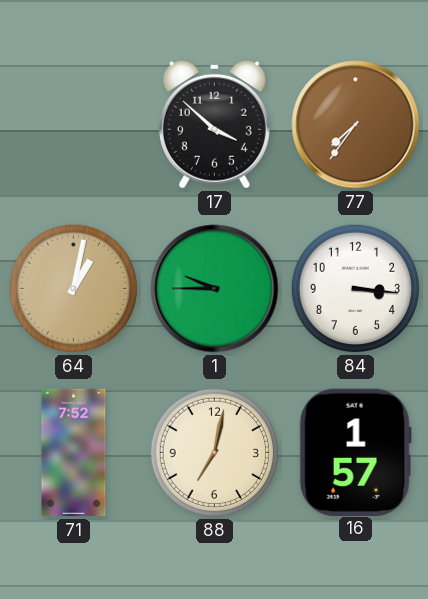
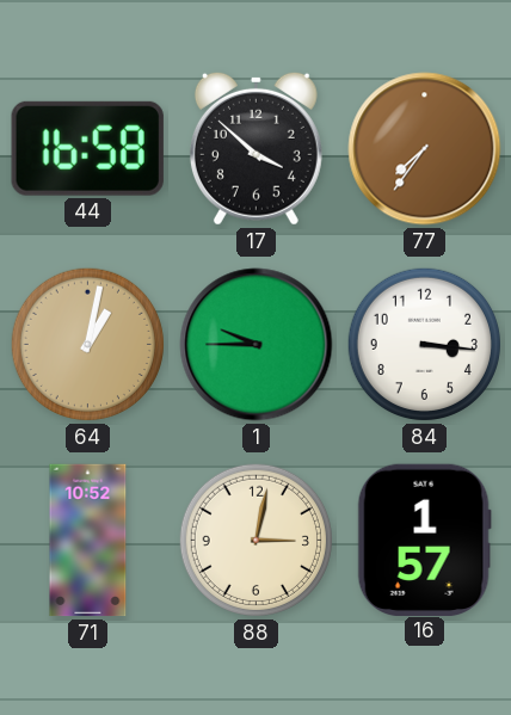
44: none -> 16:58 (87, 148)
71: 7:52 -> 10:52 (88, 541)
88: 7:02 -> 3:02 (255, 540)
